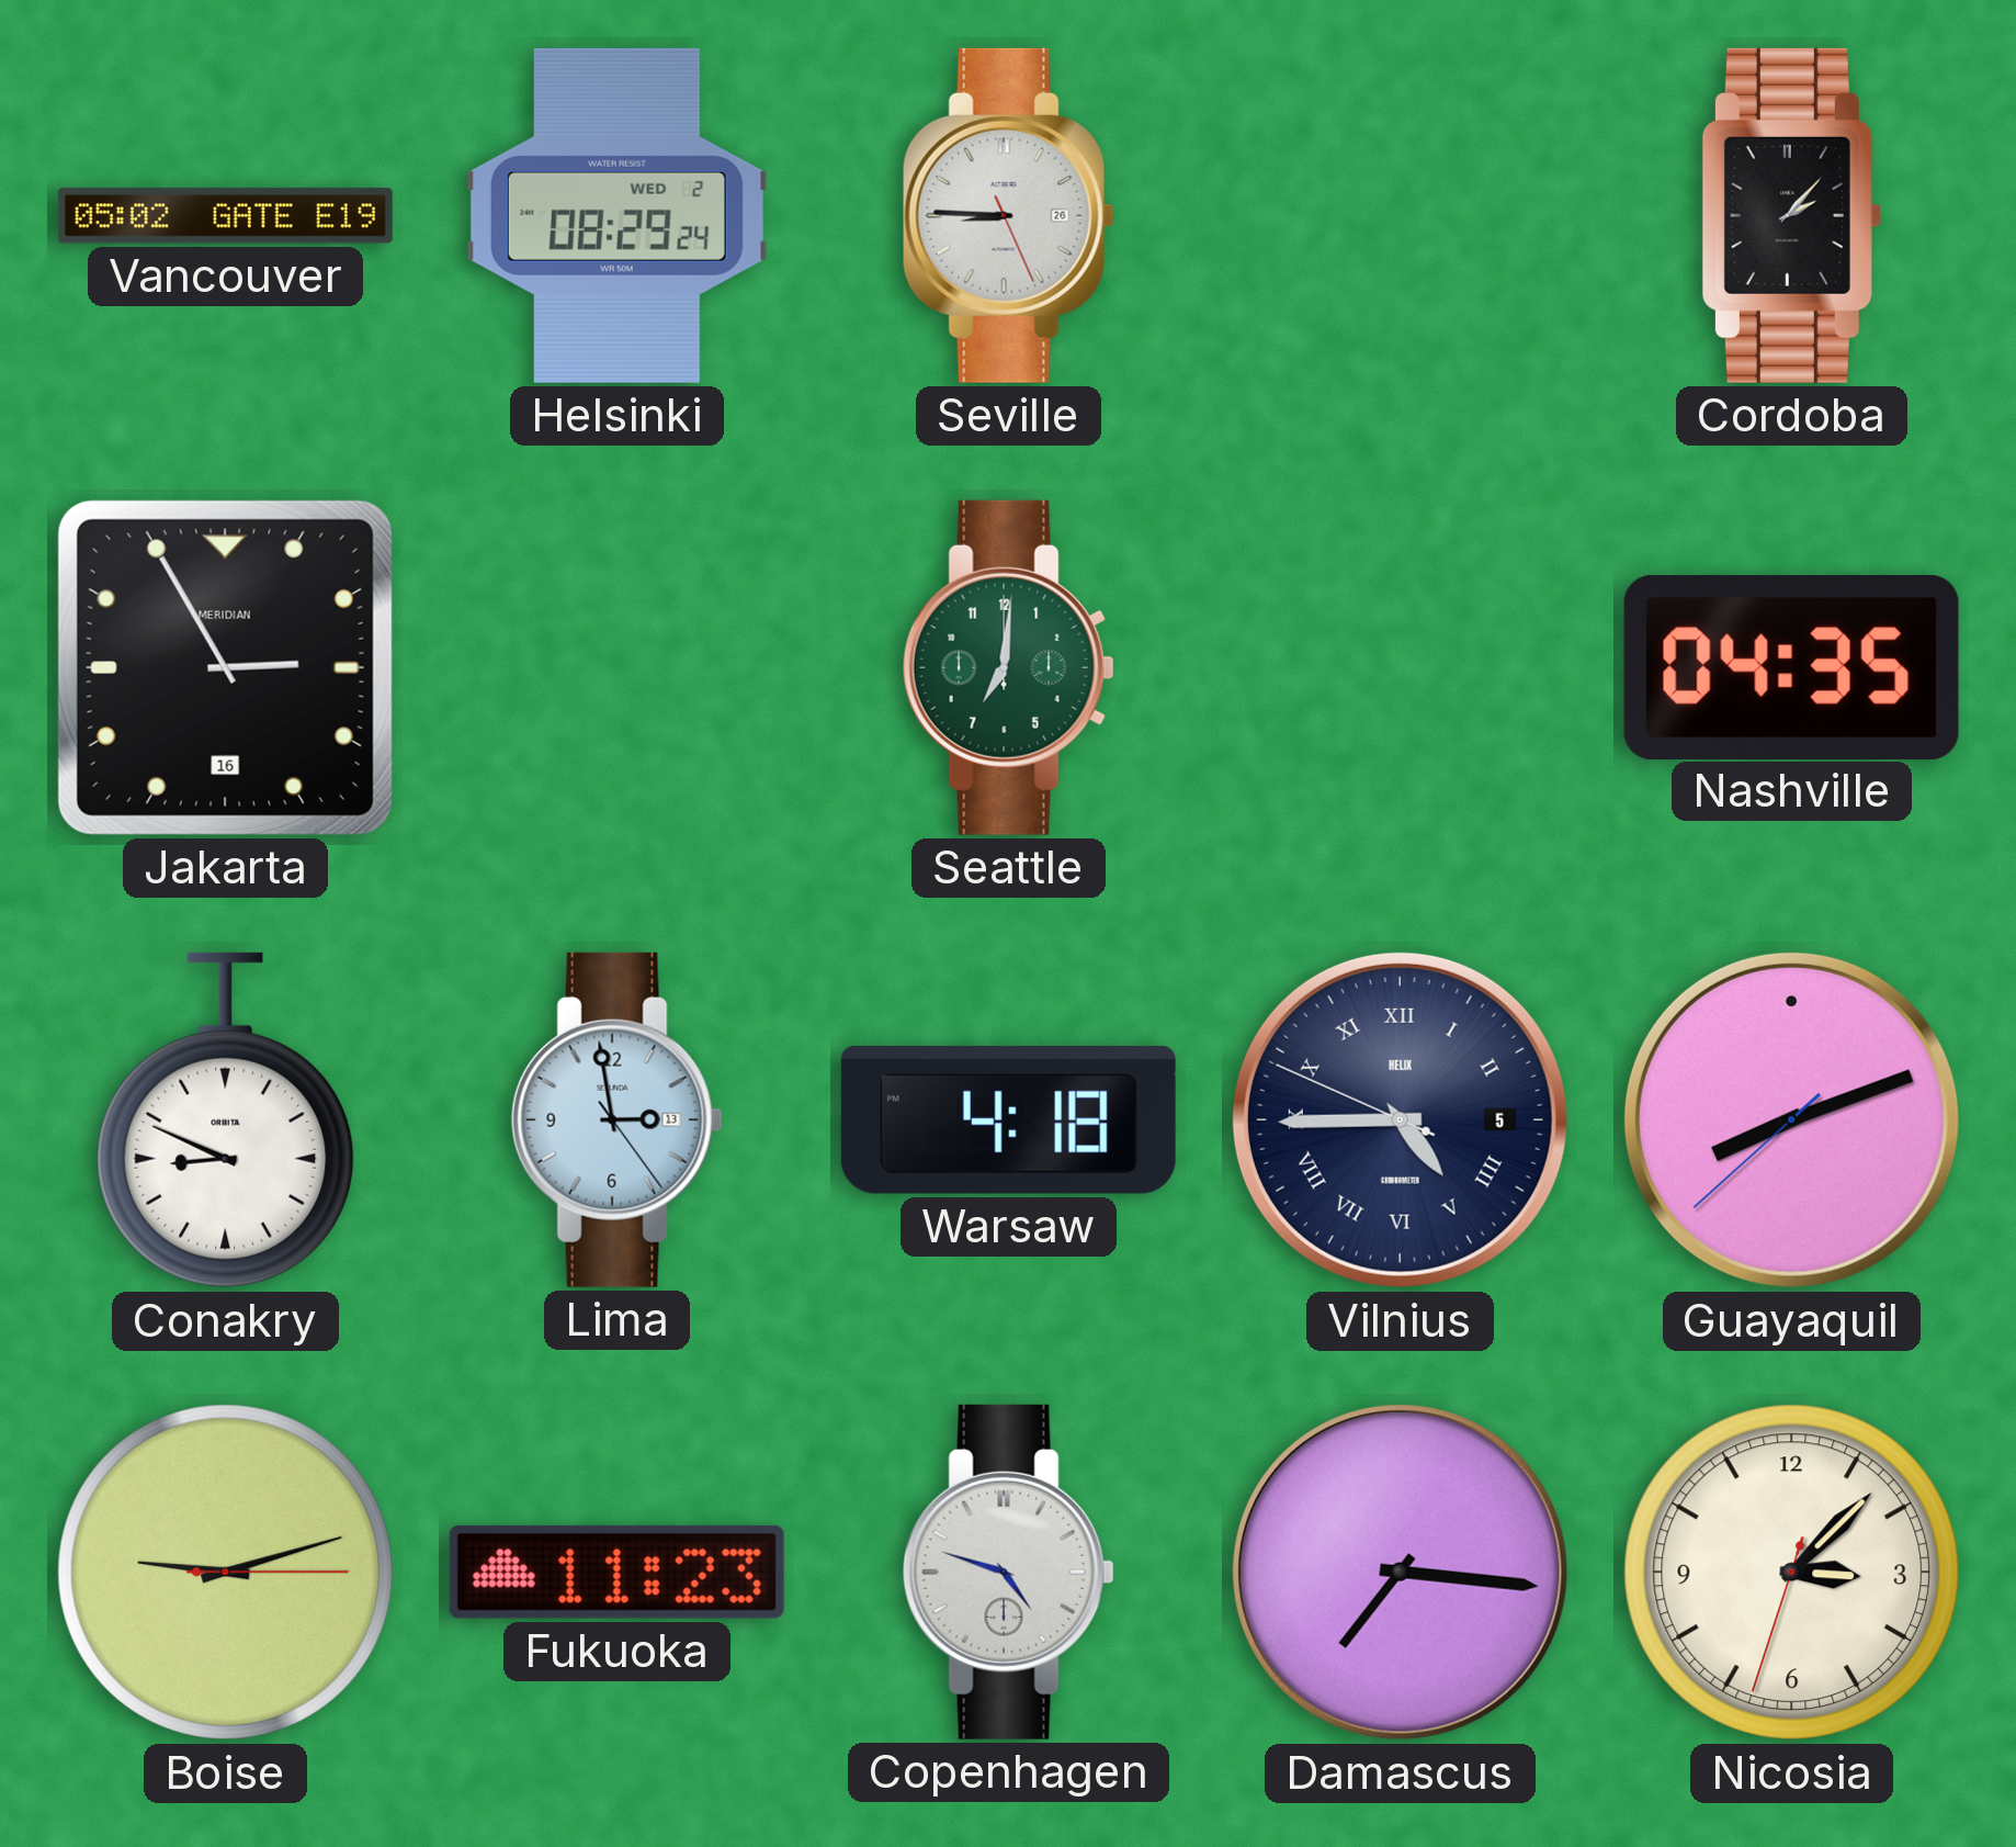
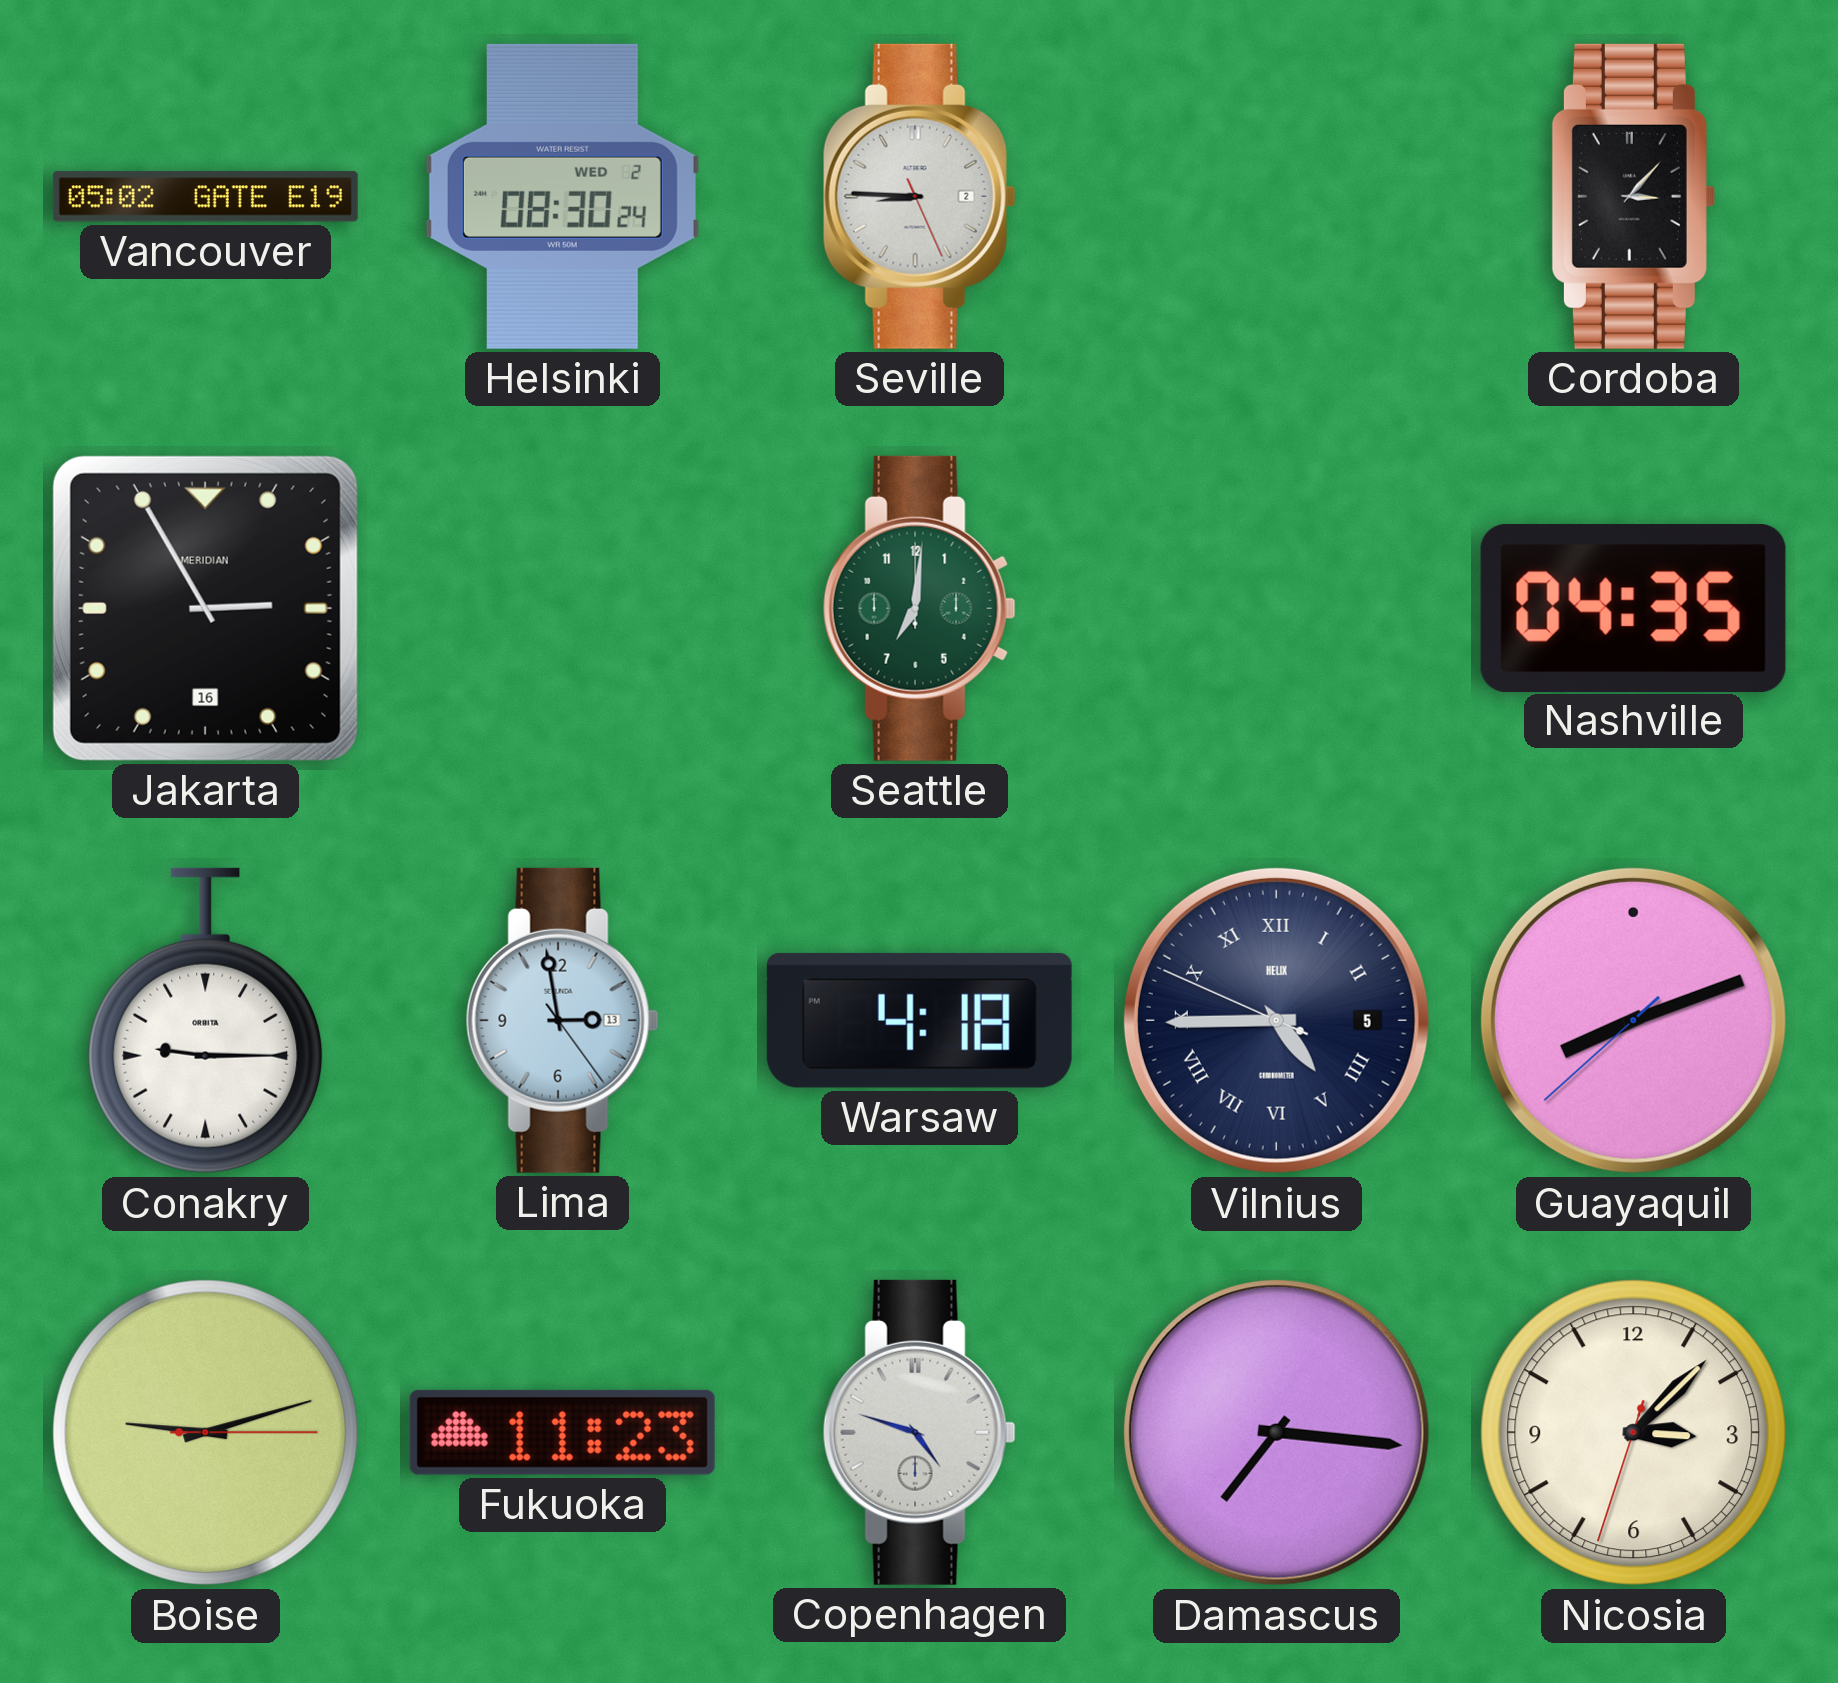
Helsinki: 08:29 -> 08:30 (562, 196)
Seville date: 26 -> 2 (919, 196)
Cordoba: 2:07 -> 3:07 (1633, 196)
Conakry: 8:49 -> 9:15 (206, 1021)
